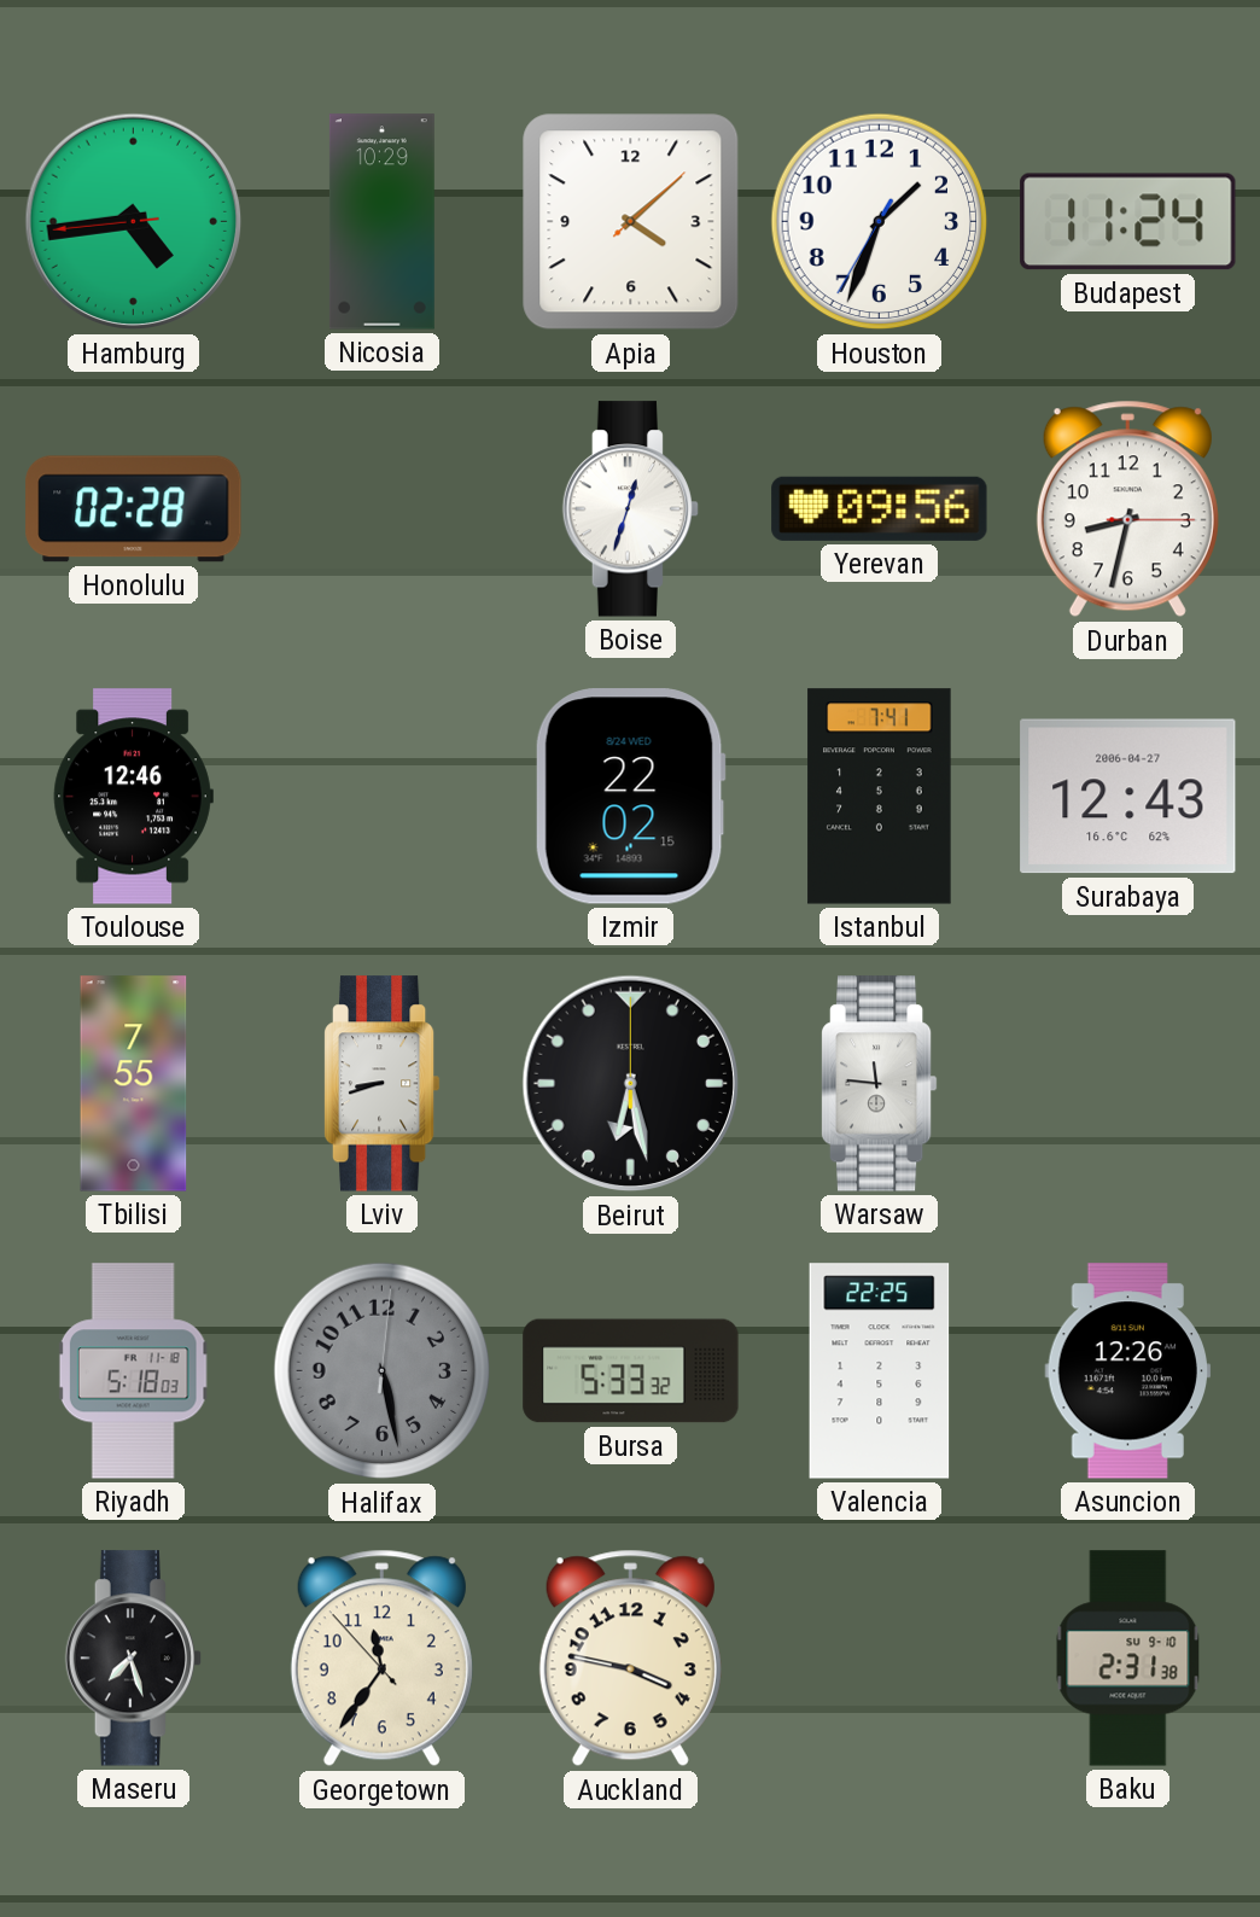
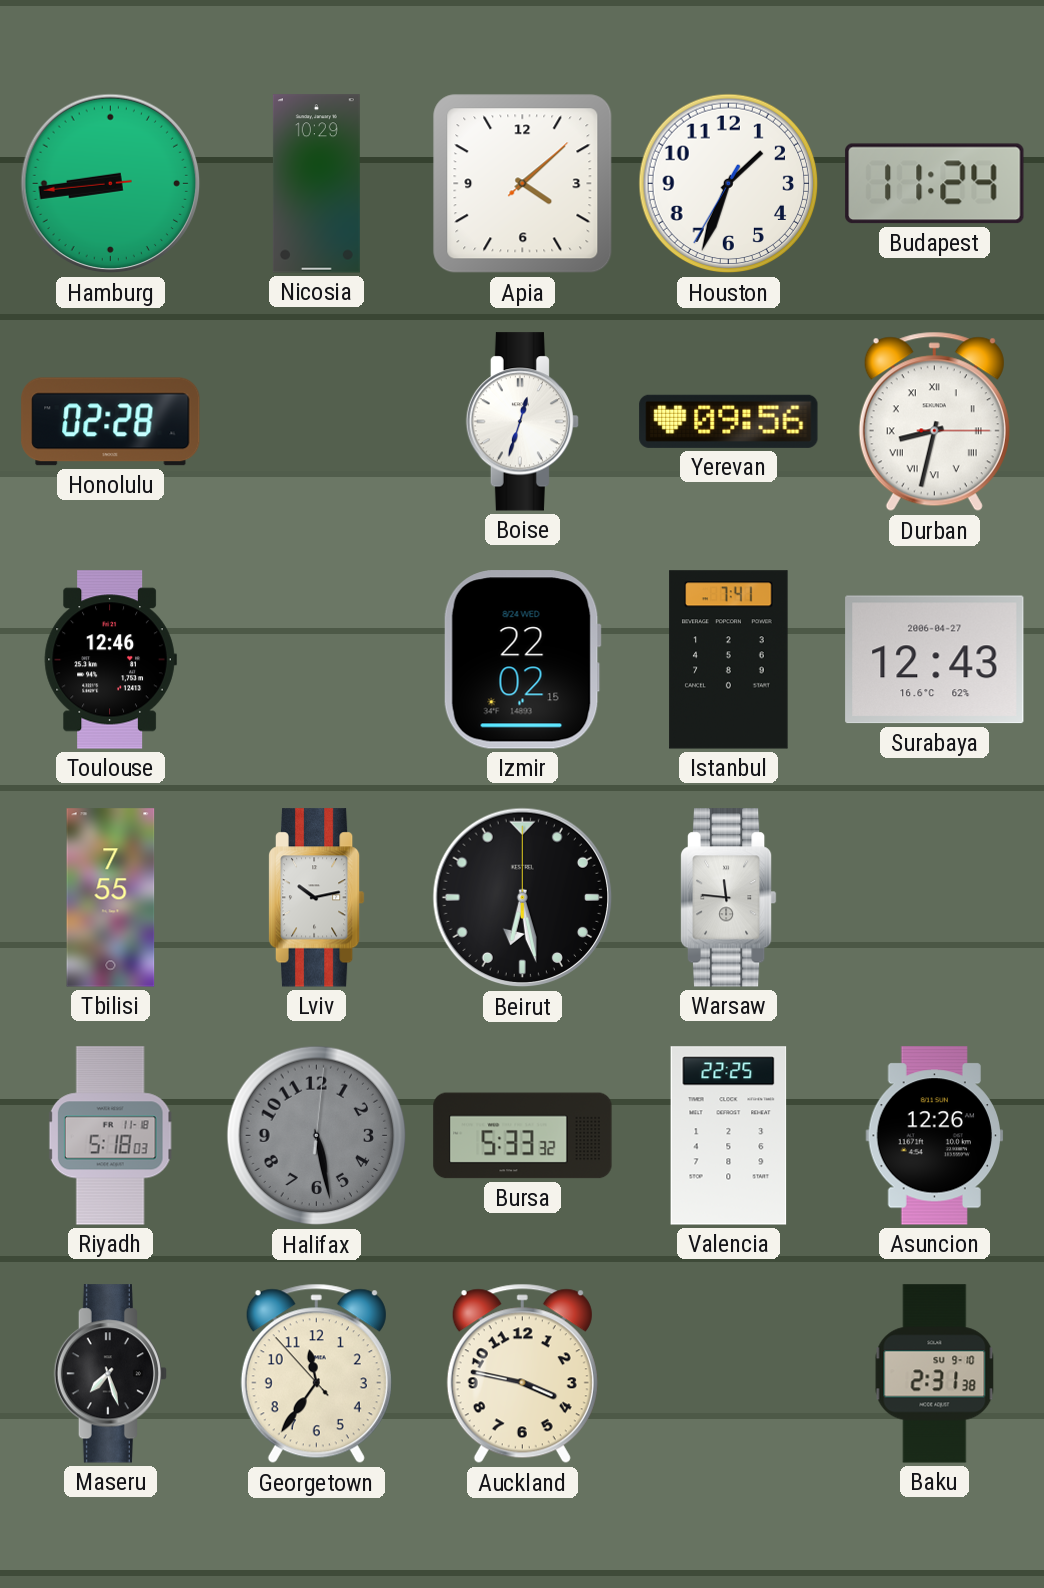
Hamburg: 4:43 -> 8:43 (111, 184)
Durban numerals: Arabic -> Roman (934, 422)
Lviv: 8:42 -> 10:13 (316, 898)
